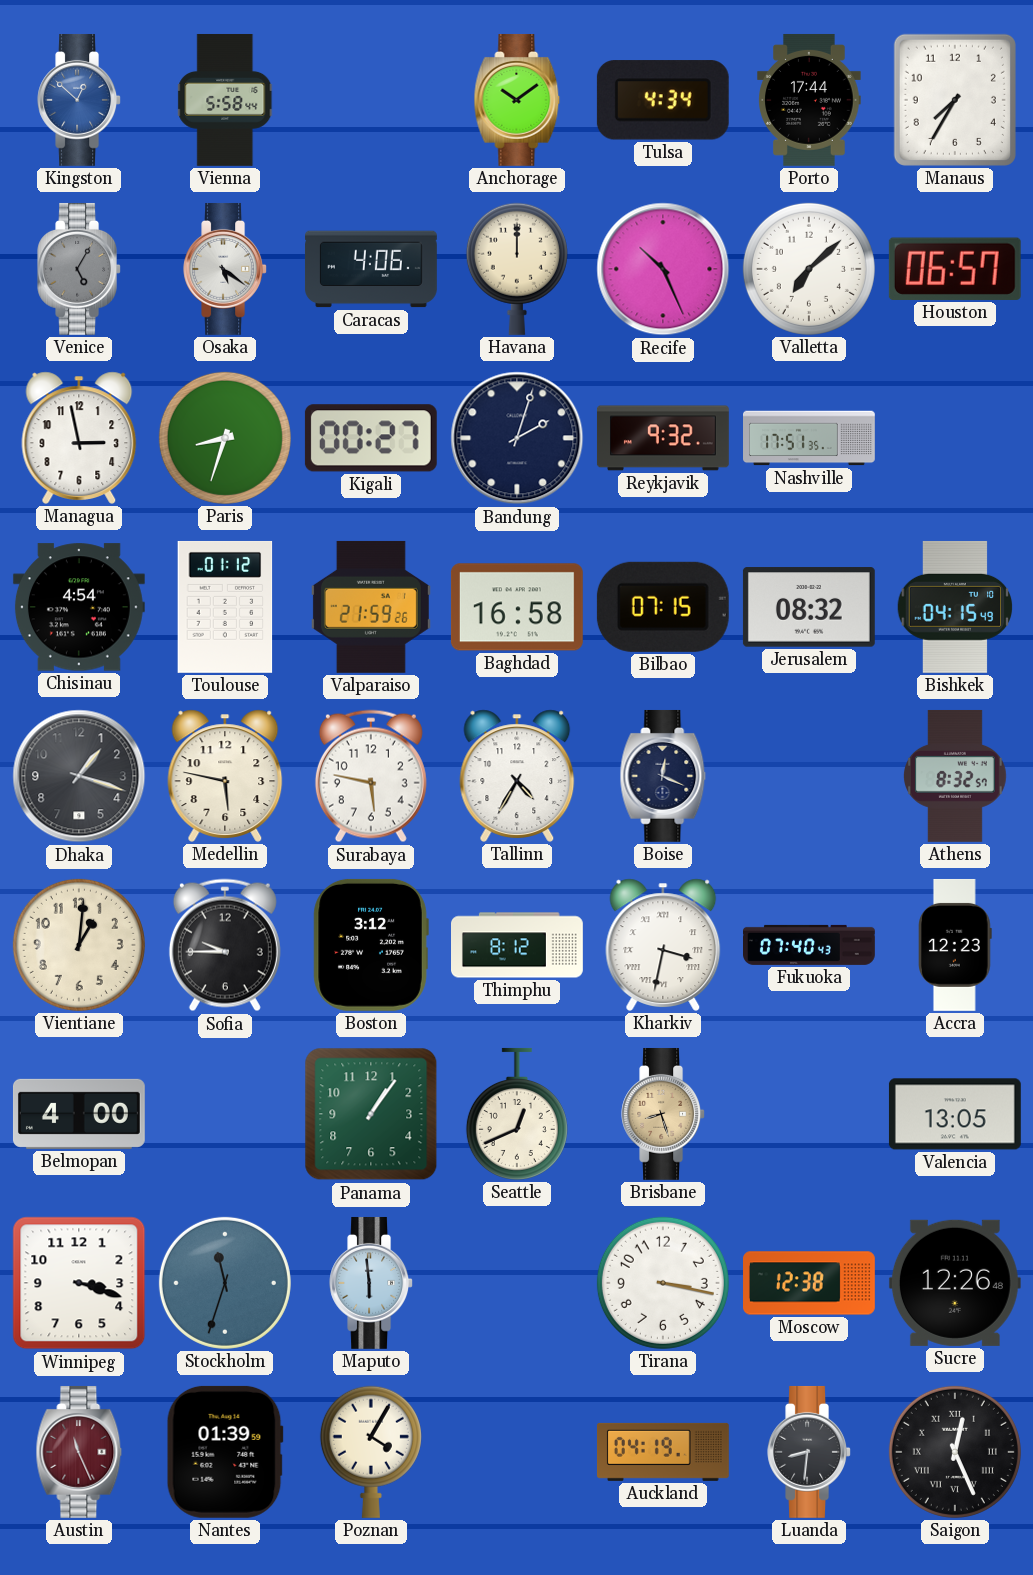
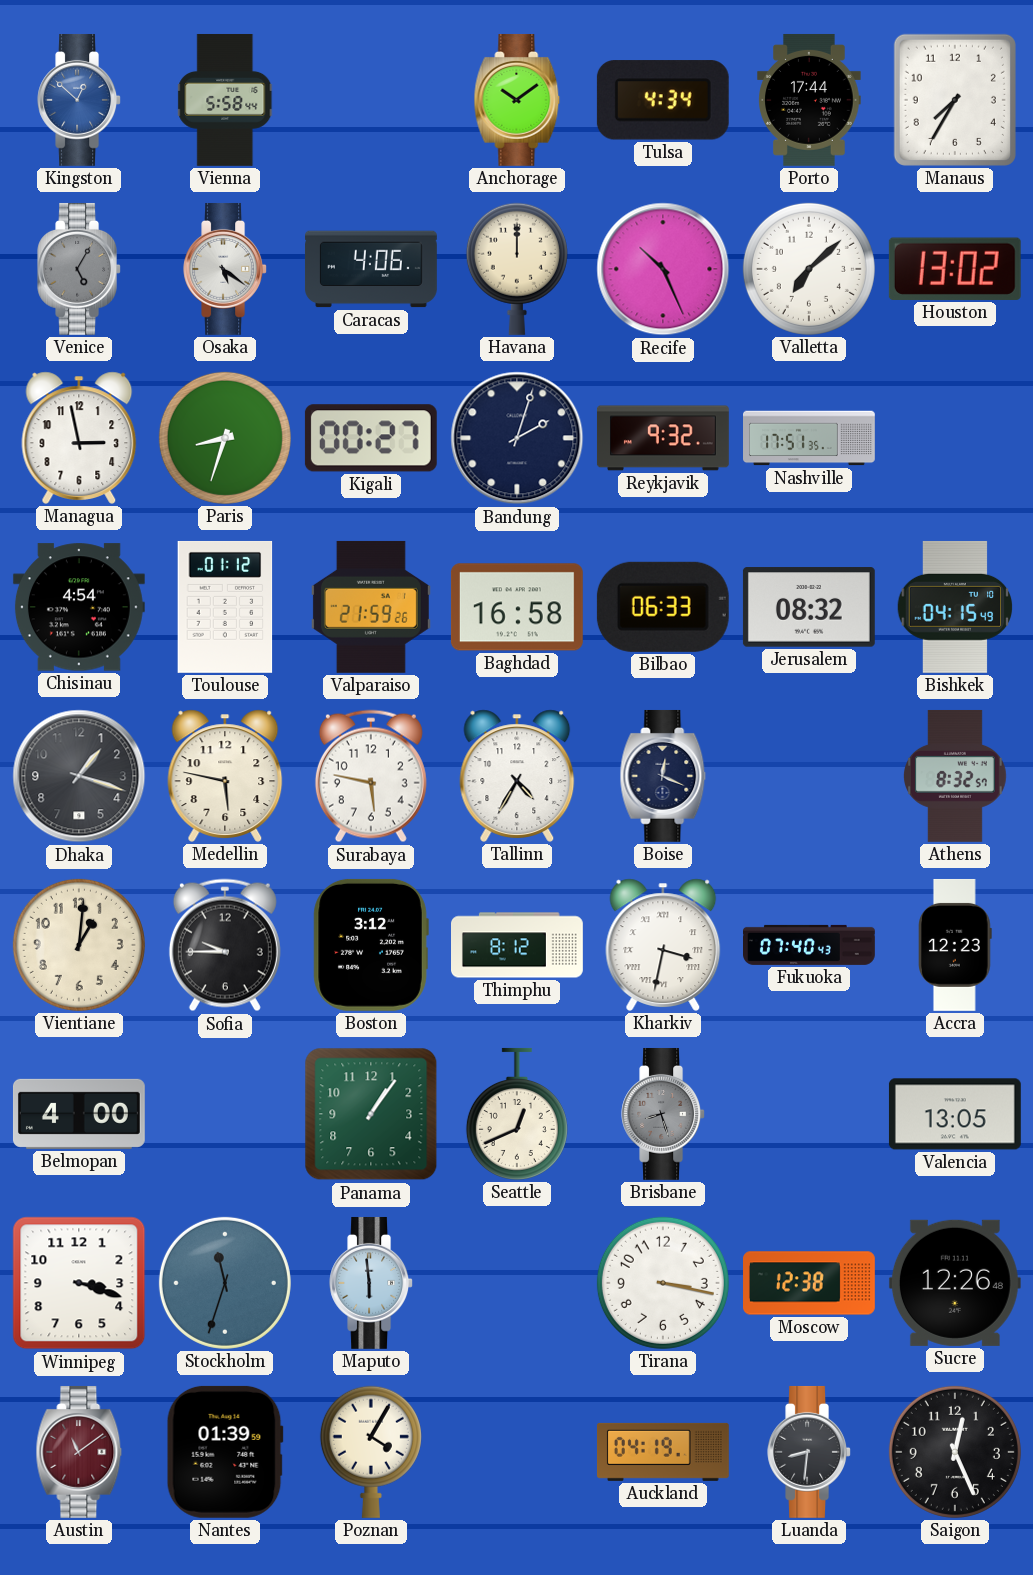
Houston: 06:57 -> 13:02 (955, 269)
Bilbao: 07:15 -> 06:33 (663, 607)
Brisbane dial: champagne -> grey (663, 1114)
Austin: 11:26 -> 11:09 (79, 1452)
Saigon numerals: Roman -> Arabic (955, 1452)
